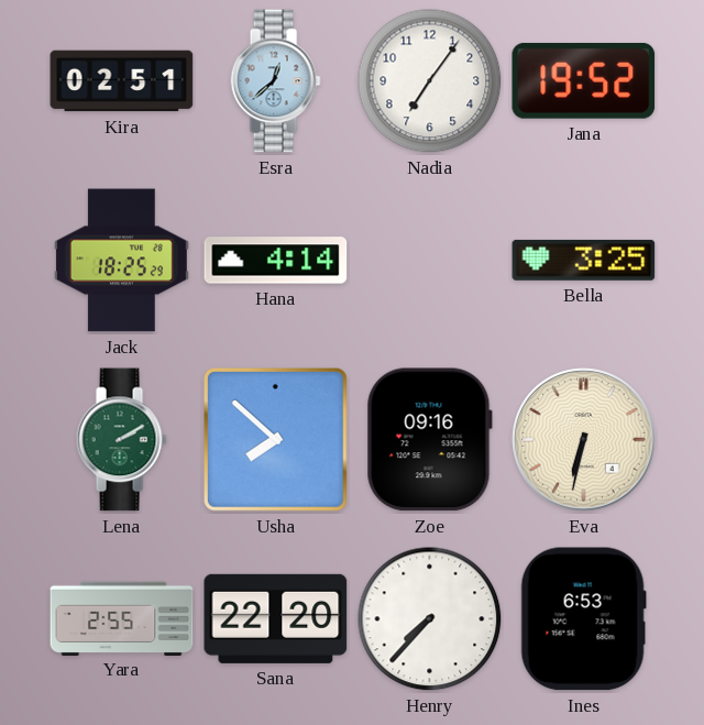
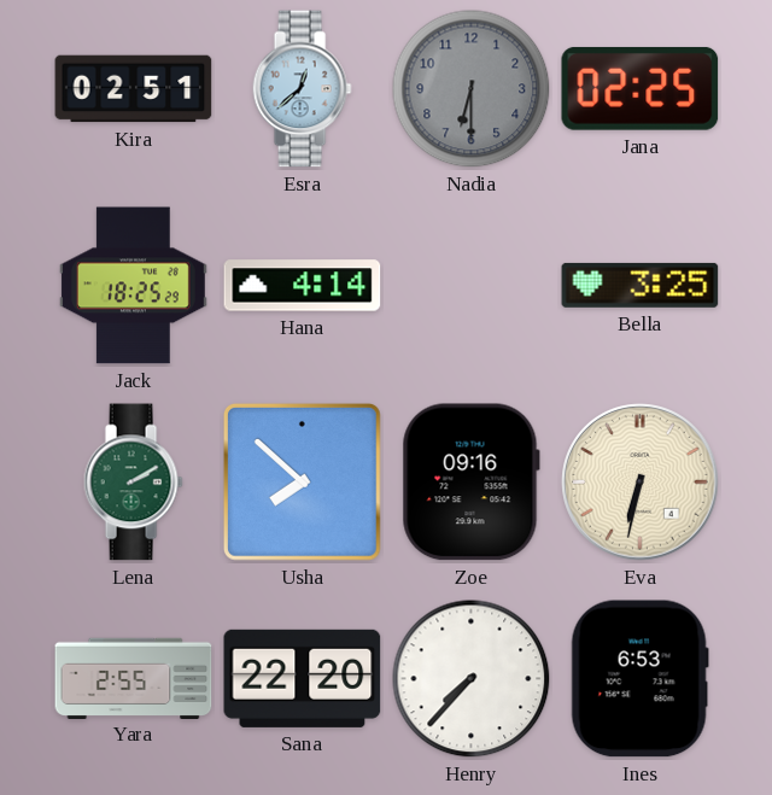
Nadia: 7:06 -> 6:30 (472, 89)
Nadia dial: white -> grey (472, 89)
Jana: 19:52 -> 02:25 (641, 88)
